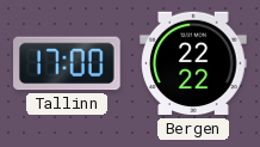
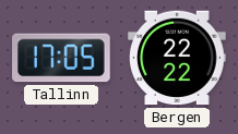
Tallinn: 17:00 -> 17:05 (62, 58)
